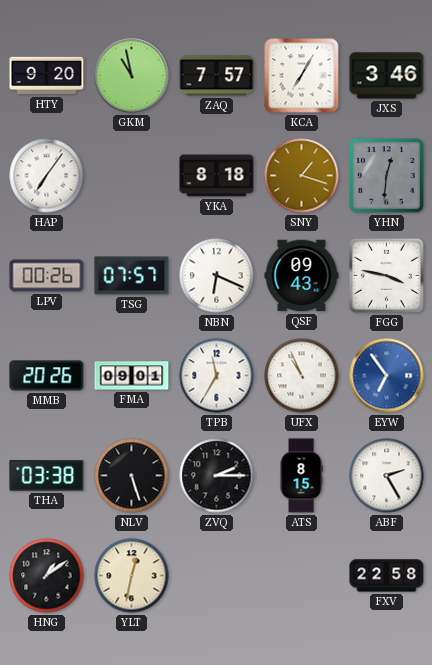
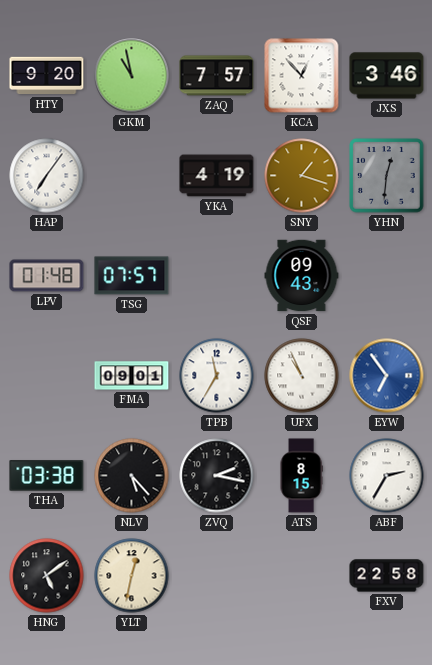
KCA: 7:05 -> 12:53 (302, 76)
YKA: 8:18 -> 4:19 (217, 176)
LPV: 00:26 -> 01:48 (47, 276)
NBN: 6:19 -> none (217, 276)
FGG: 3:47 -> none (386, 275)
MMB: 20:26 -> none (47, 376)
NLV: 5:27 -> 5:23 (132, 476)
ZVQ: 2:15 -> 2:17 (217, 476)
ABF: 2:25 -> 2:35 (387, 476)
HNG: 1:09 -> 5:09 (47, 576)
